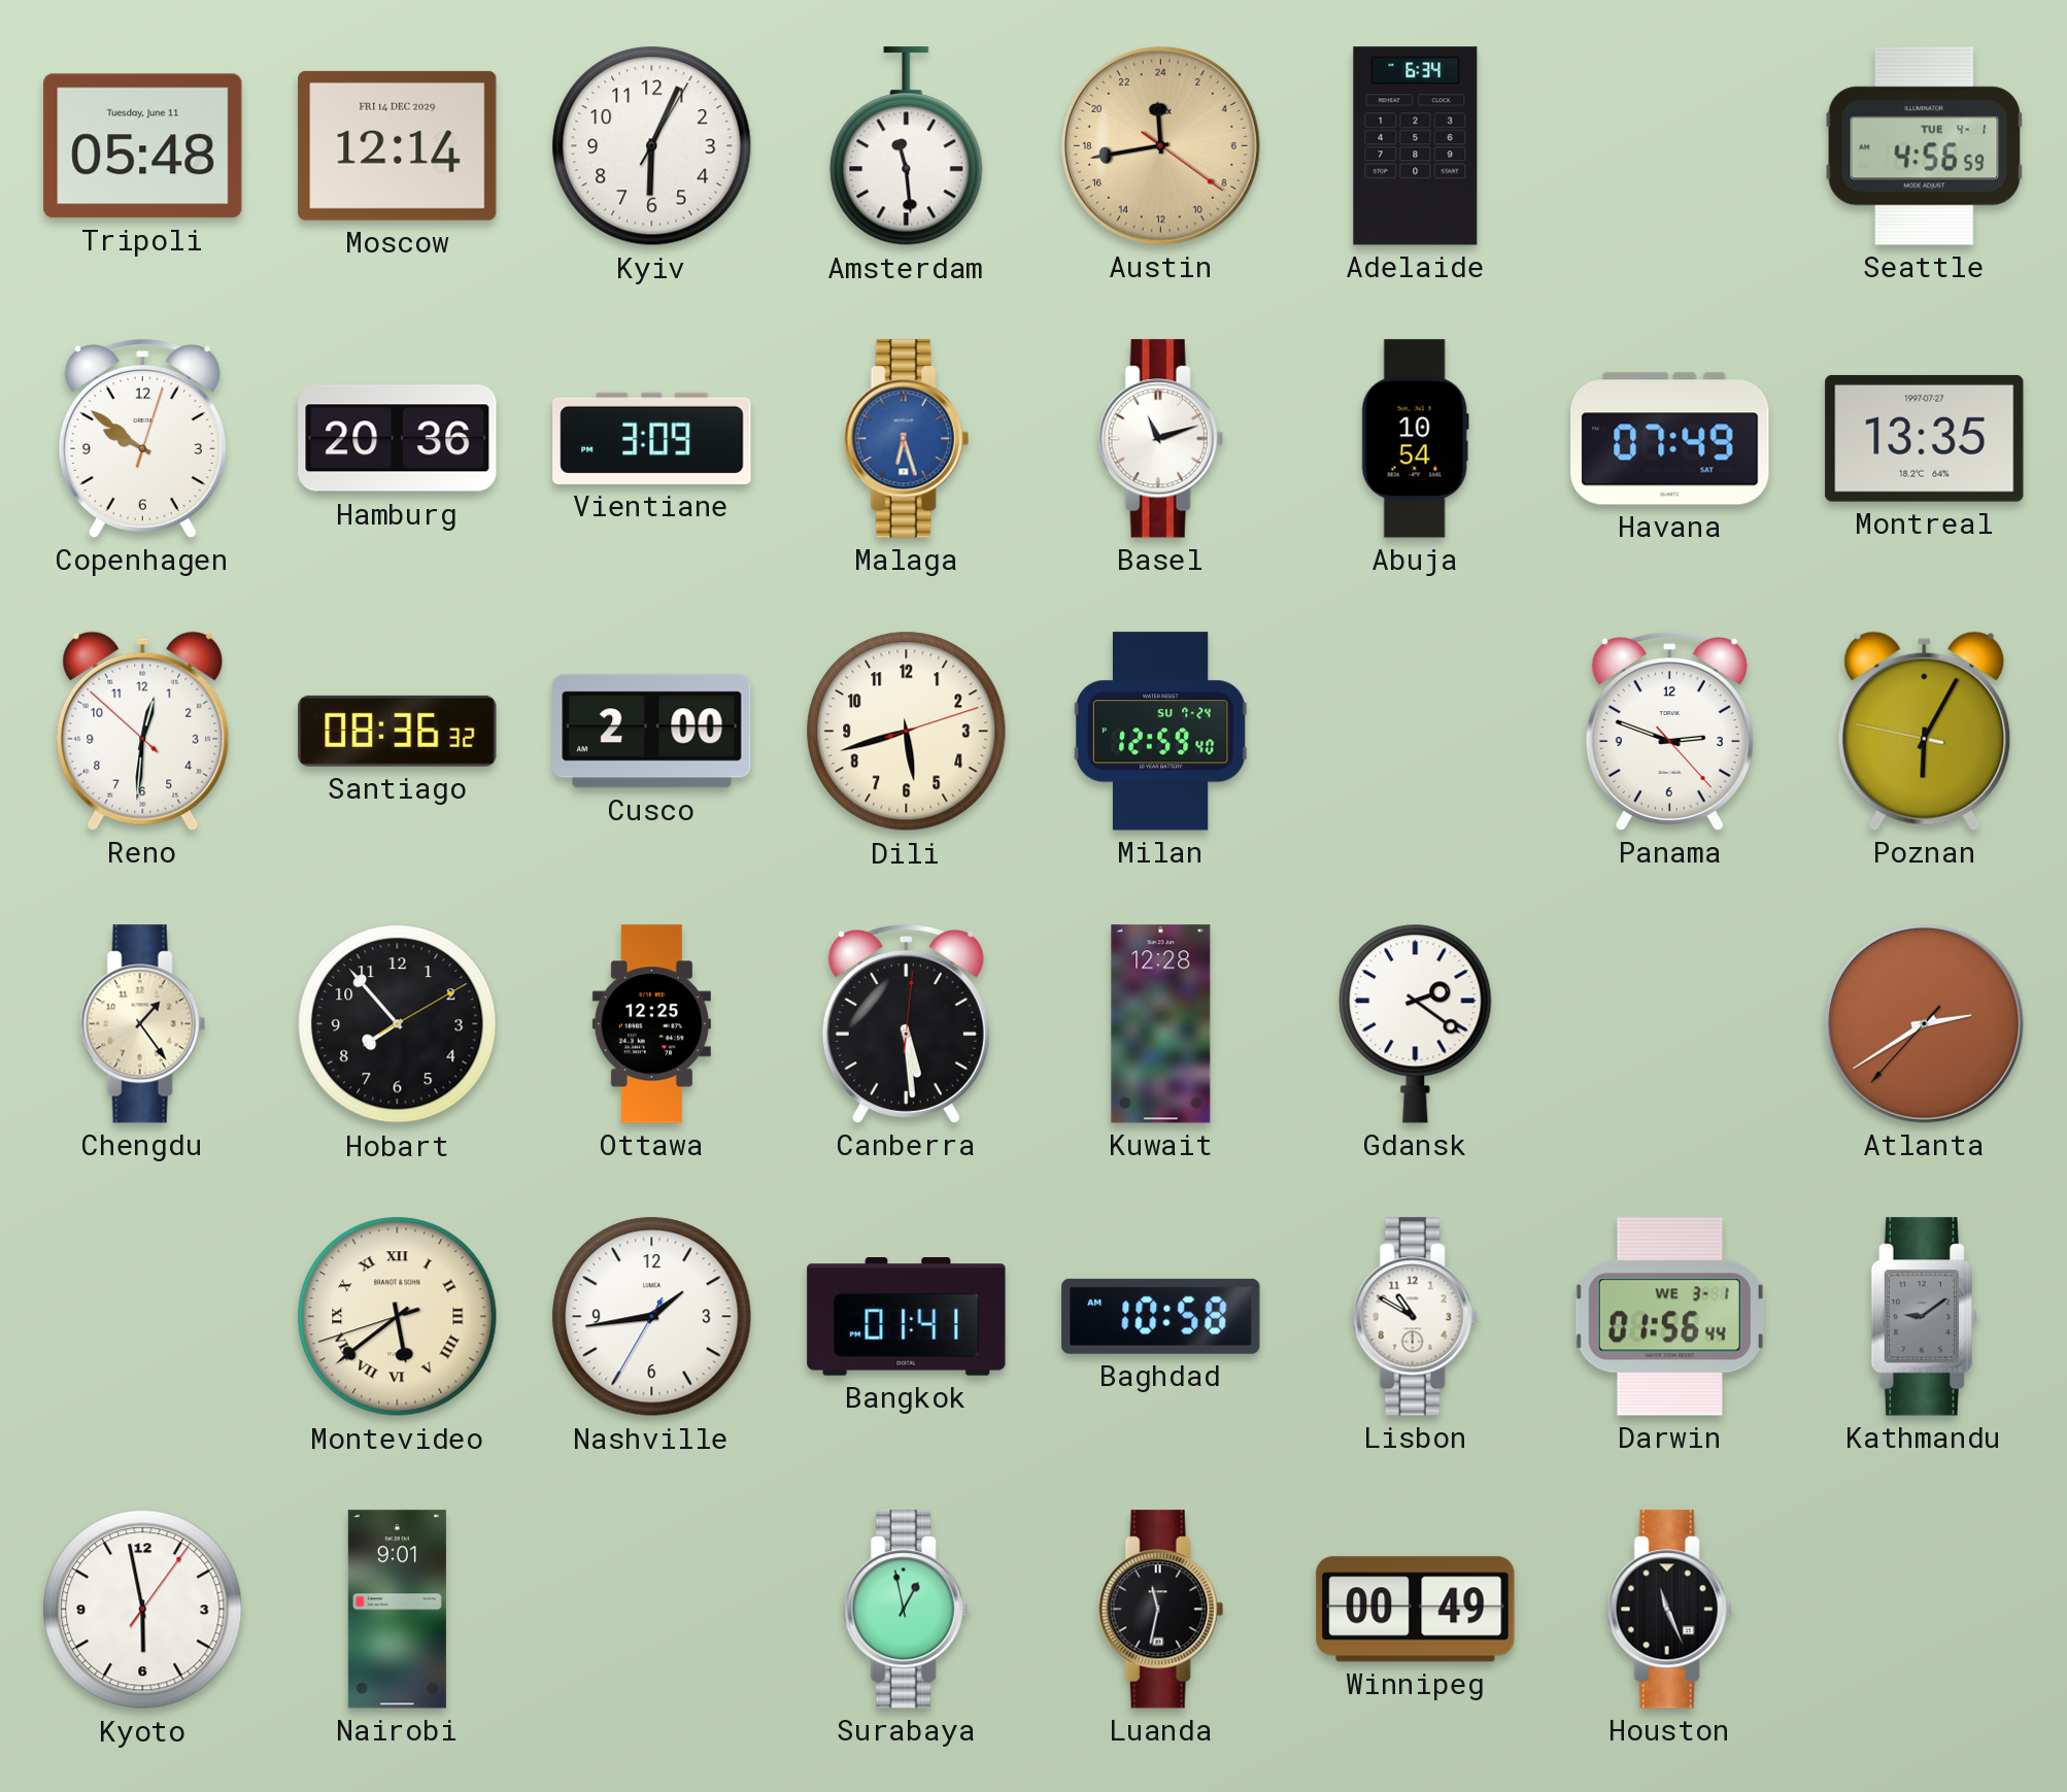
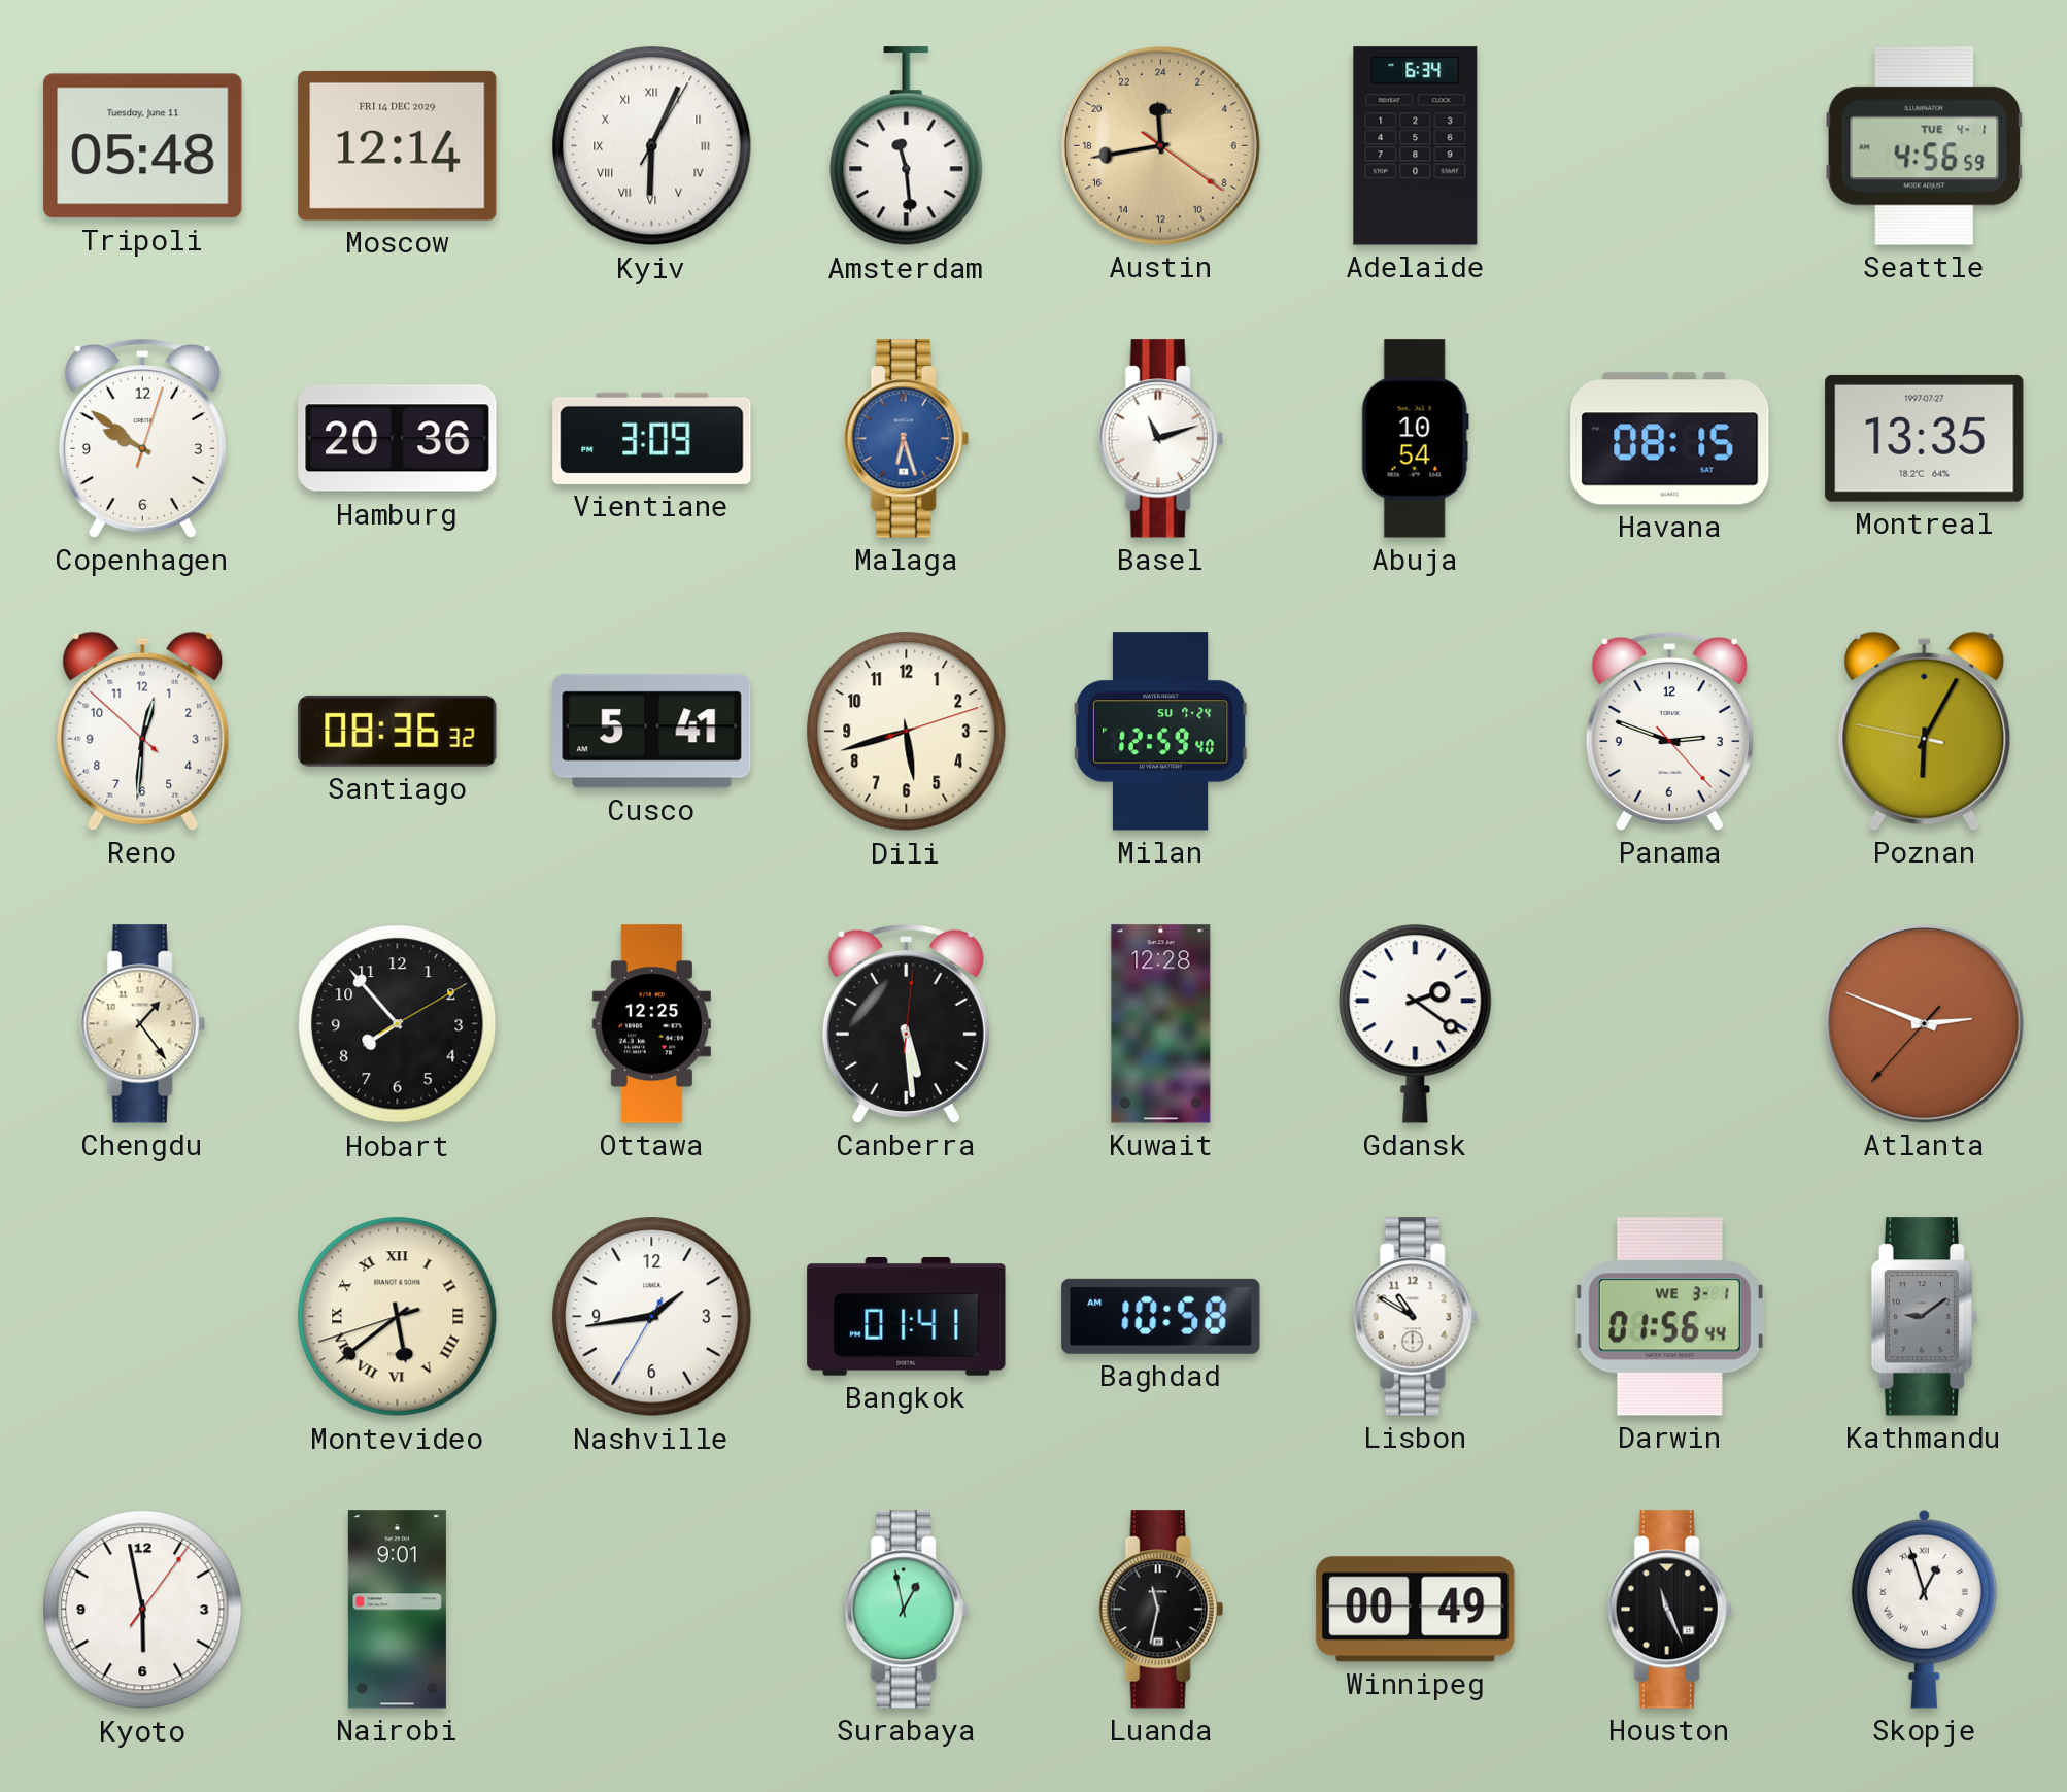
Kyiv numerals: Arabic -> Roman (652, 146)
Havana: 07:49 -> 08:15 (1670, 439)
Cusco: 2:00 -> 5:41 (652, 732)
Atlanta: 2:39 -> 2:48 (1924, 1023)
Skopje: none -> 12:57 (1924, 1609)
